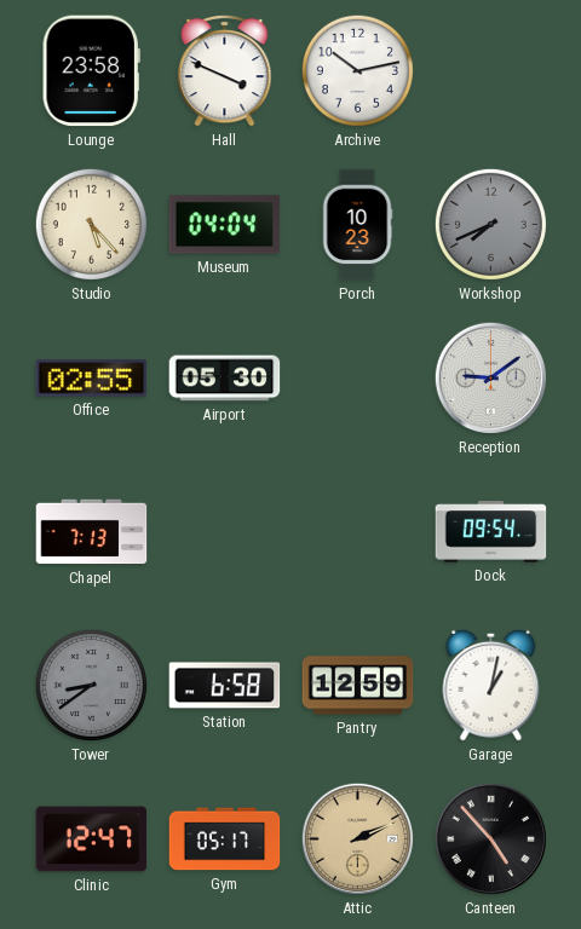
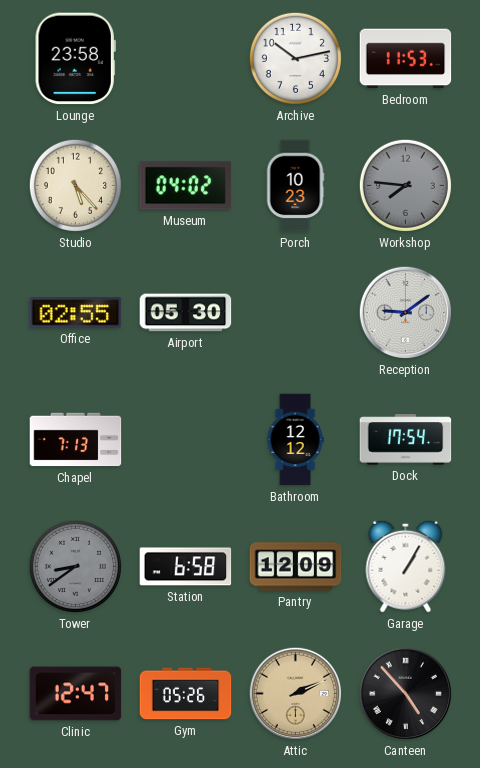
Hall: 3:49 -> none (225, 70)
Bedroom: none -> 11:53 (406, 59)
Museum: 04:04 -> 04:02 (186, 186)
Workshop: 7:41 -> 7:46 (405, 185)
Bathroom: none -> 12:12 (295, 440)
Dock: 09:54 -> 17:54 (406, 440)
Pantry: 12:59 -> 12:09 (296, 567)
Garage: 1:02 -> 1:05 (406, 566)
Gym: 05:17 -> 05:26 (186, 694)
